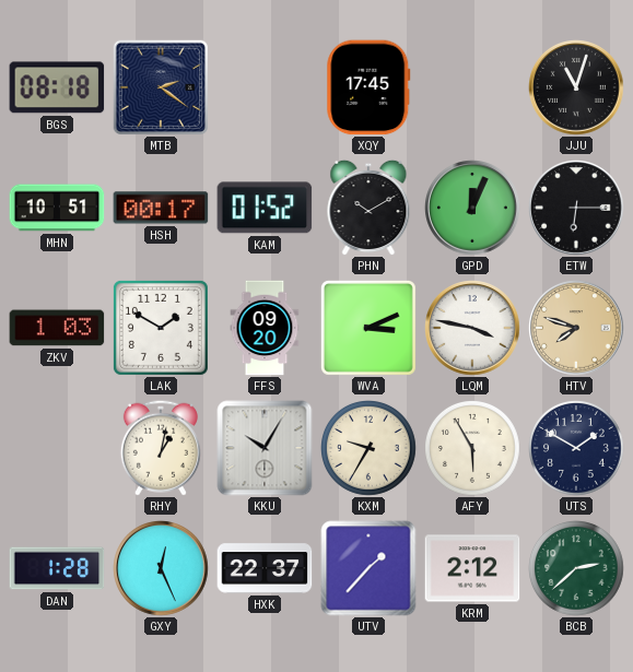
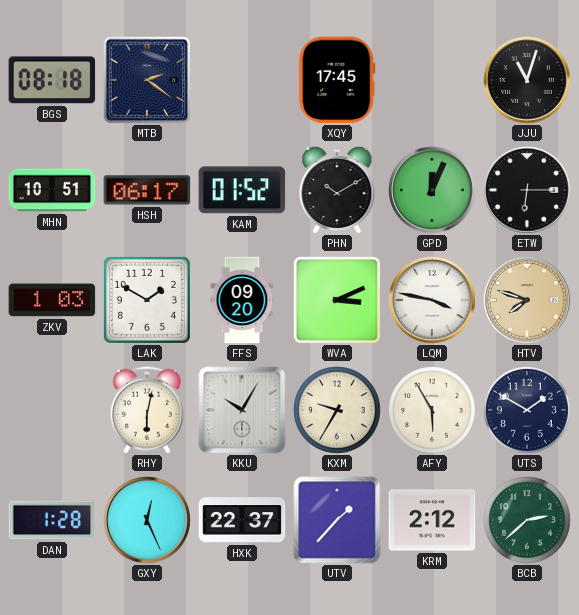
HSH: 00:17 -> 06:17 (147, 190)
RHY: 1:02 -> 6:02 (147, 410)
